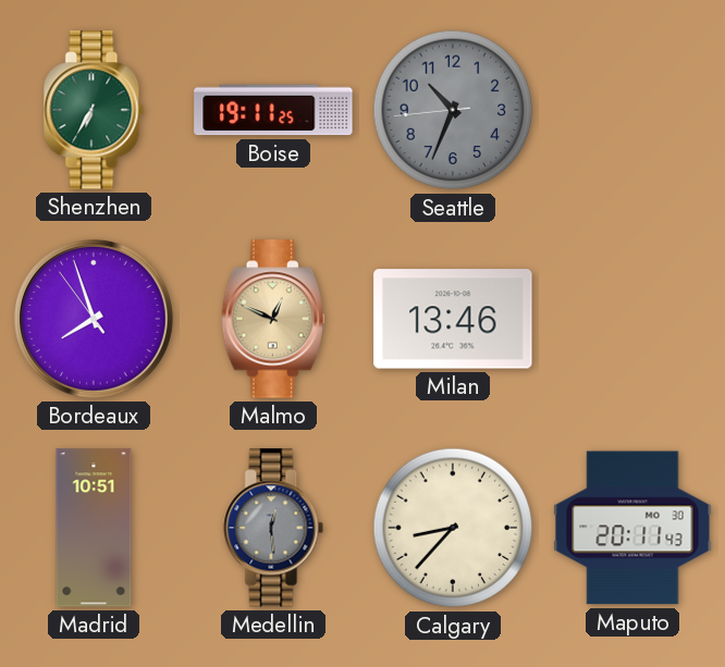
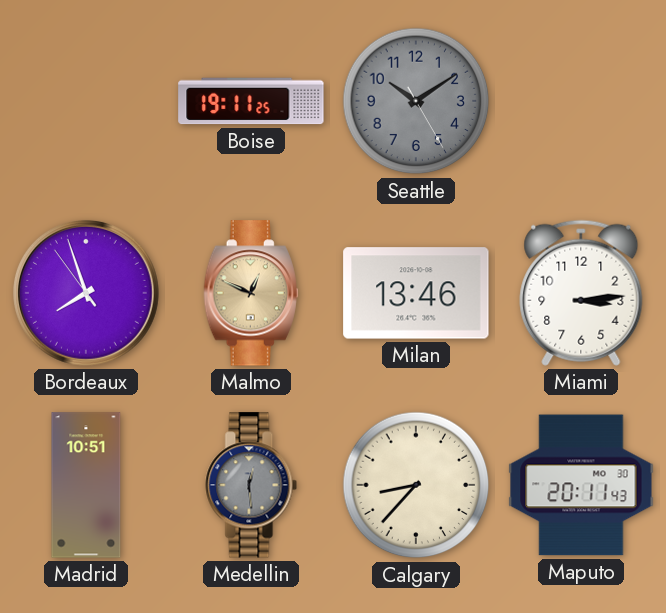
Shenzhen: 6:35 -> none (94, 110)
Seattle: 10:33 -> 10:09 (416, 101)
Miami: none -> 3:14 (581, 293)
